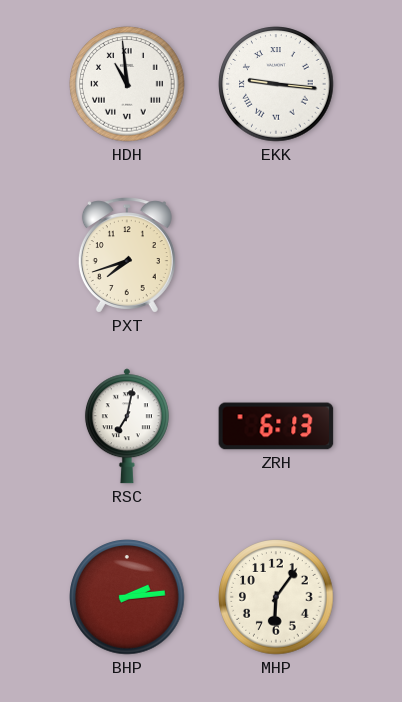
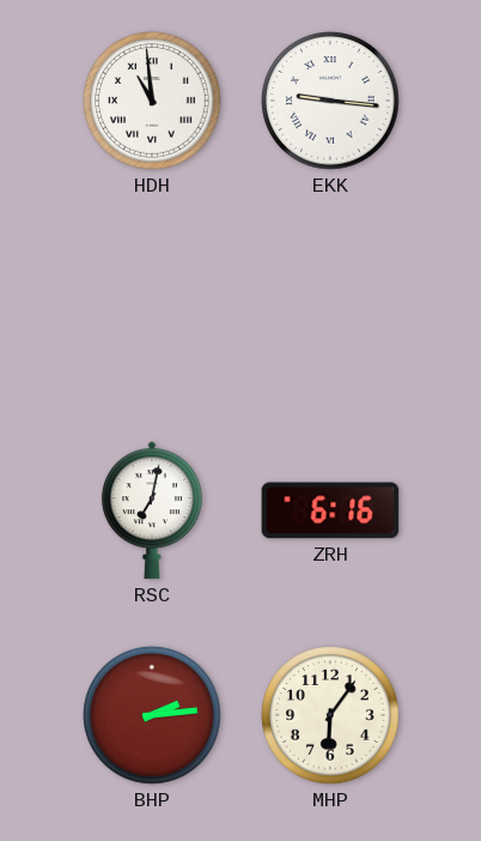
PXT: 7:42 -> none (127, 255)
ZRH: 6:13 -> 6:16 (330, 510)
